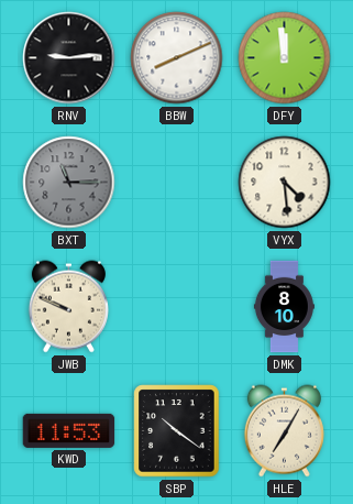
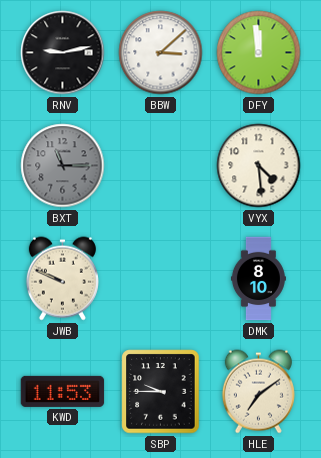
RNV: 9:14 -> 9:13 (63, 53)
BBW: 8:11 -> 3:08 (161, 53)
SBP: 10:21 -> 9:45 (161, 392)
HLE: 7:05 -> 7:09 (258, 392)
